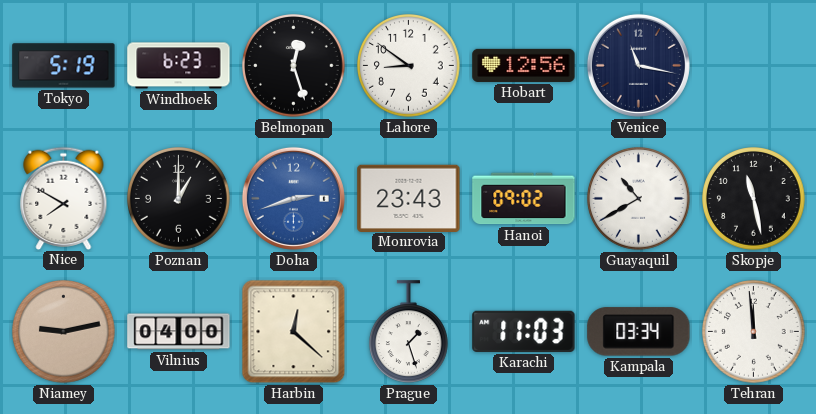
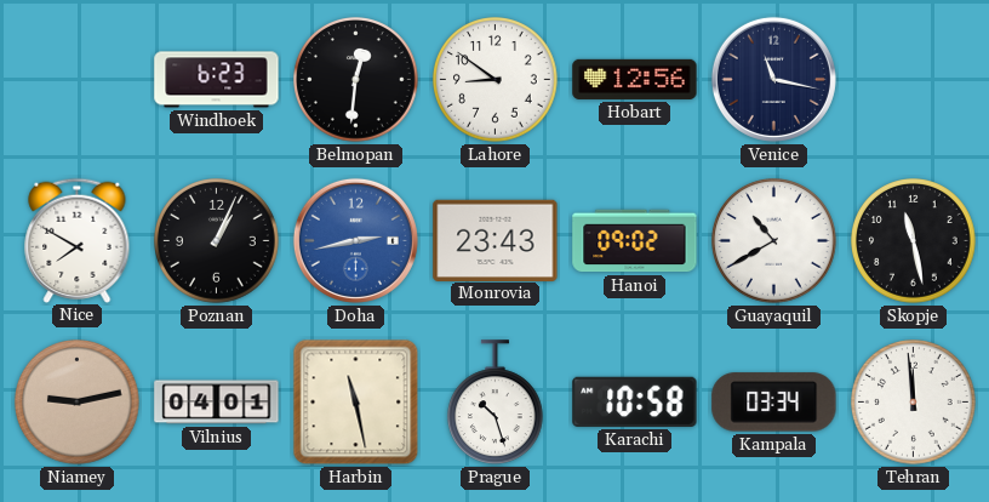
Tokyo: 5:19 -> none (64, 66)
Belmopan: 12:27 -> 12:31 (356, 80)
Poznan: 1:00 -> 1:04 (217, 241)
Doha: 2:42 -> 2:43 (355, 240)
Vilnius: 04:00 -> 04:01 (217, 403)
Harbin: 12:22 -> 11:28 (356, 403)
Prague: 1:27 -> 10:27 (494, 403)
Karachi: 11:03 -> 10:58 (635, 401)
